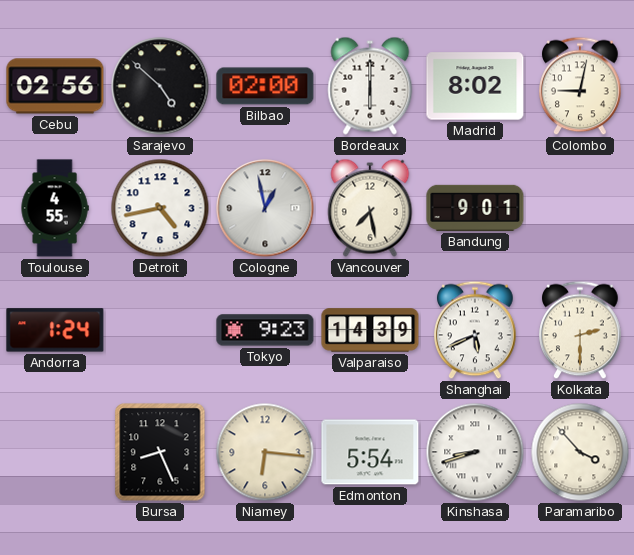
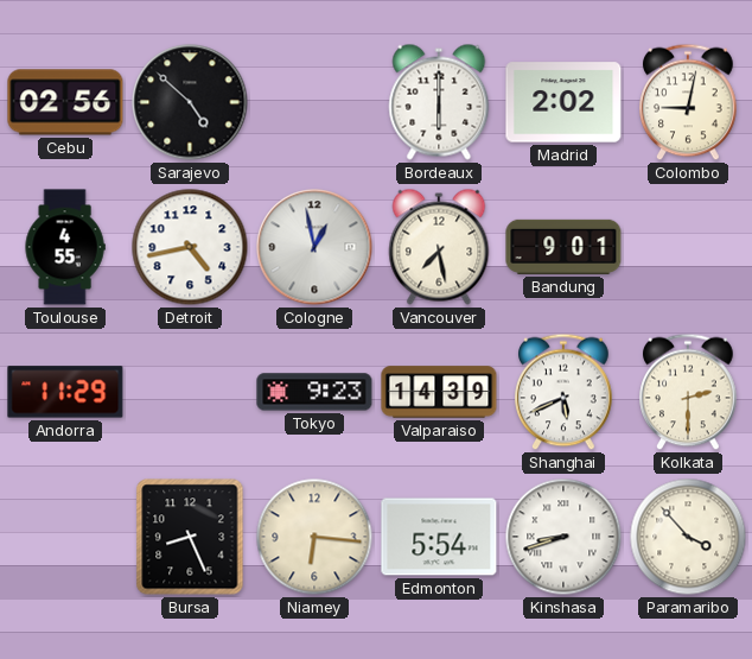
Bilbao: 02:00 -> none (265, 86)
Madrid: 8:02 -> 2:02 (563, 102)
Andorra: 1:24 -> 11:29 (65, 392)
